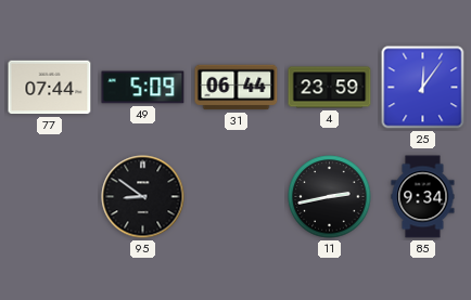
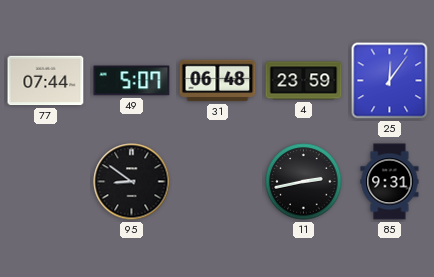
49: 5:09 -> 5:07 (132, 81)
31: 06:44 -> 06:48 (218, 81)
85: 9:34 -> 9:31 (390, 182)
